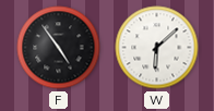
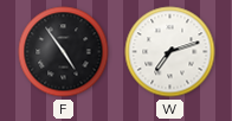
W: 6:08 -> 7:12 (170, 52)
